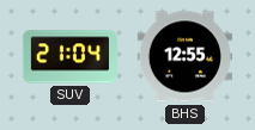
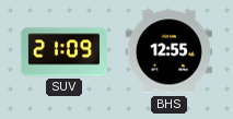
SUV: 21:04 -> 21:09 (63, 52)
